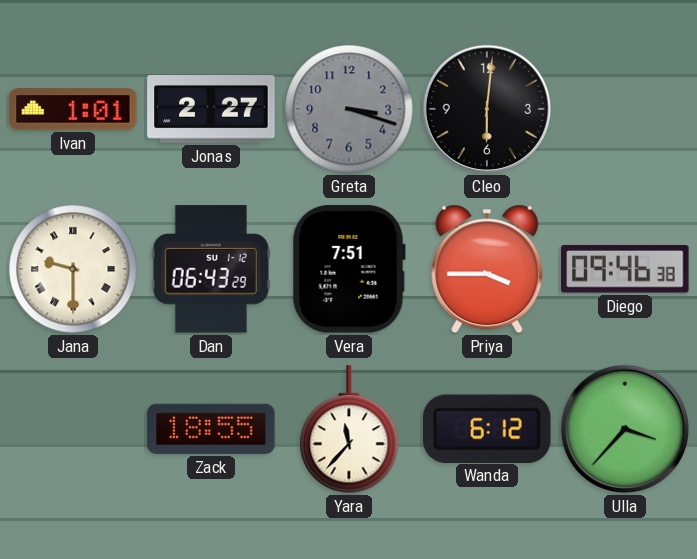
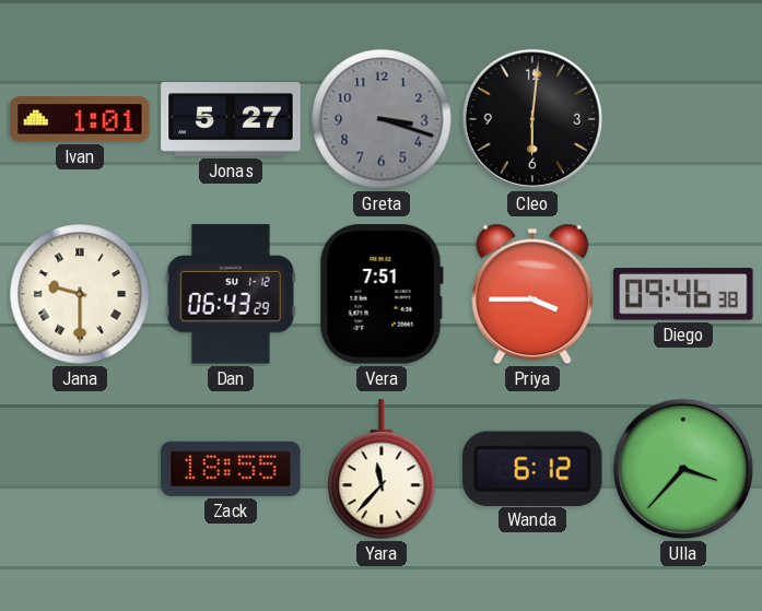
Jonas: 2:27 -> 5:27 (231, 119)
